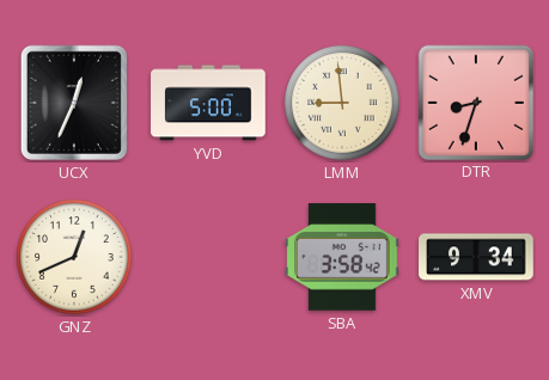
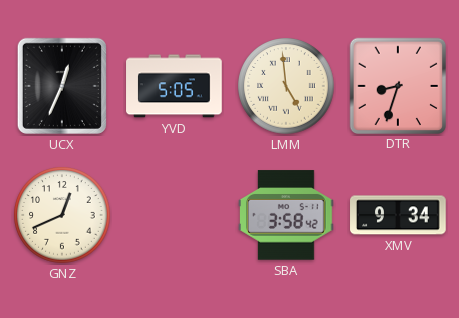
YVD: 5:00 -> 5:05 (174, 86)
LMM: 8:59 -> 4:59 (286, 86)
